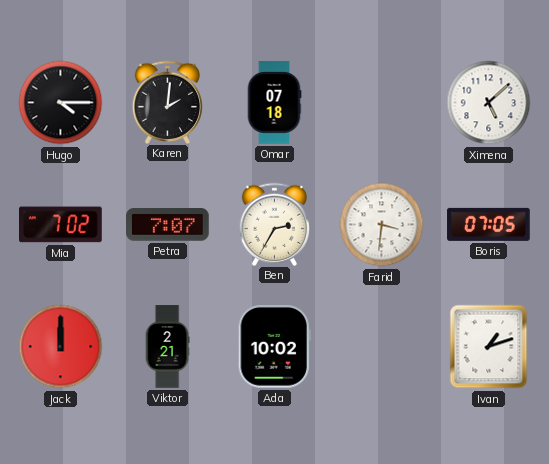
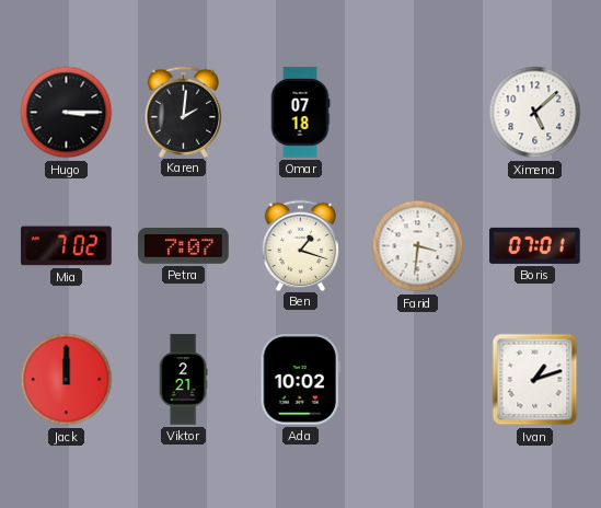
Hugo: 4:15 -> 3:15 (67, 113)
Ben: 2:35 -> 1:18 (301, 245)
Boris: 07:05 -> 07:01 (535, 245)
